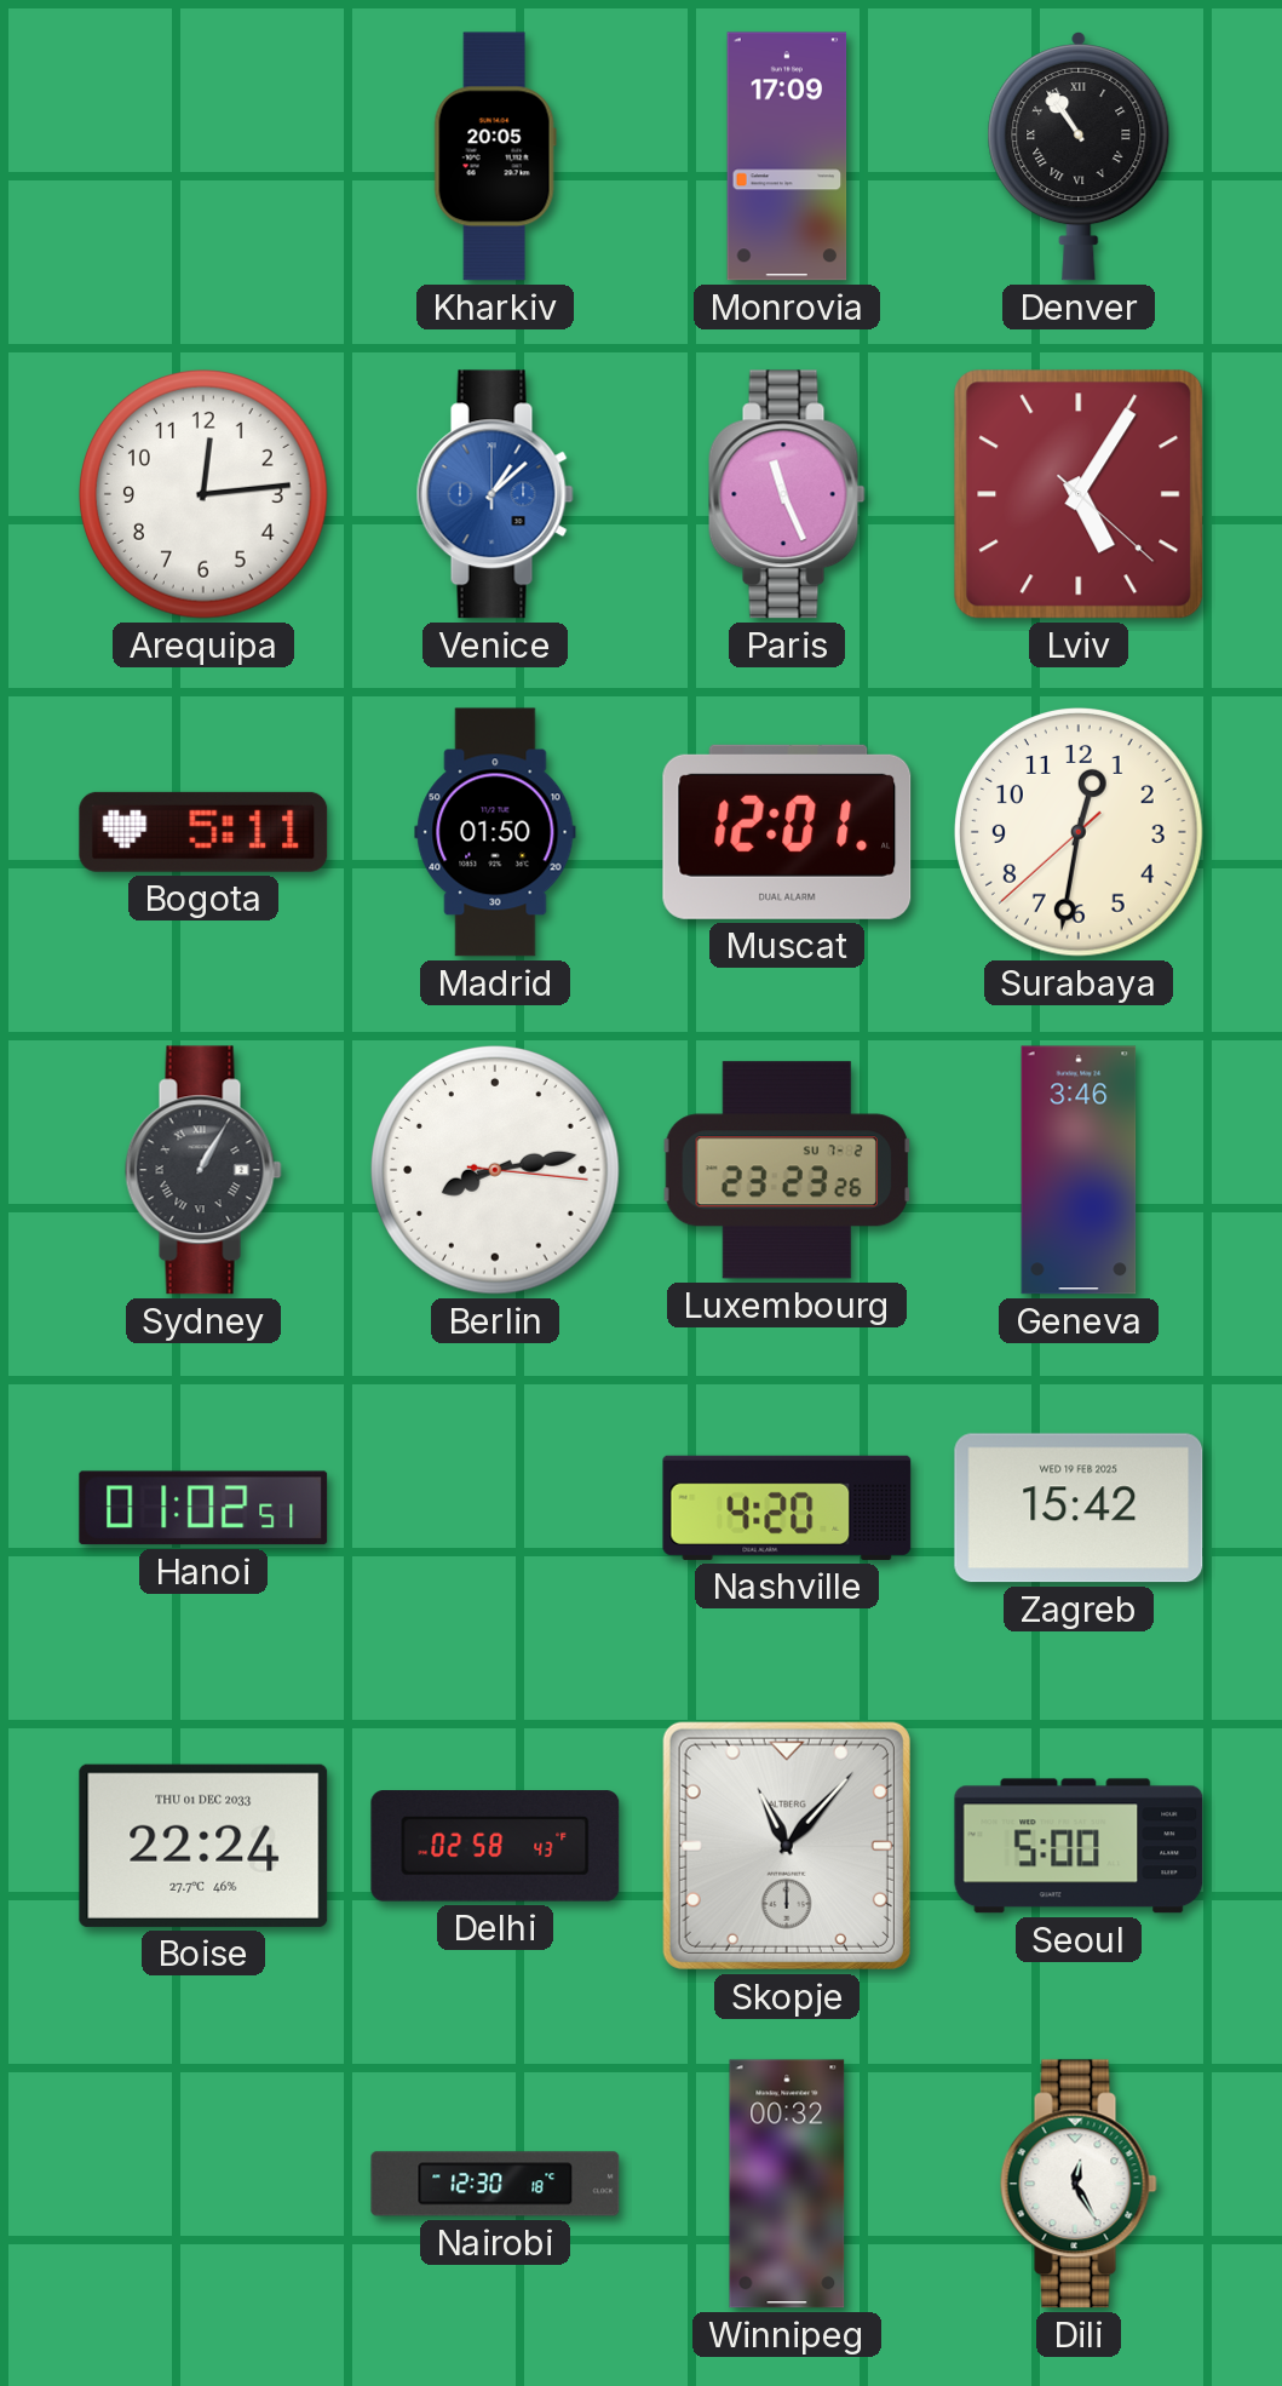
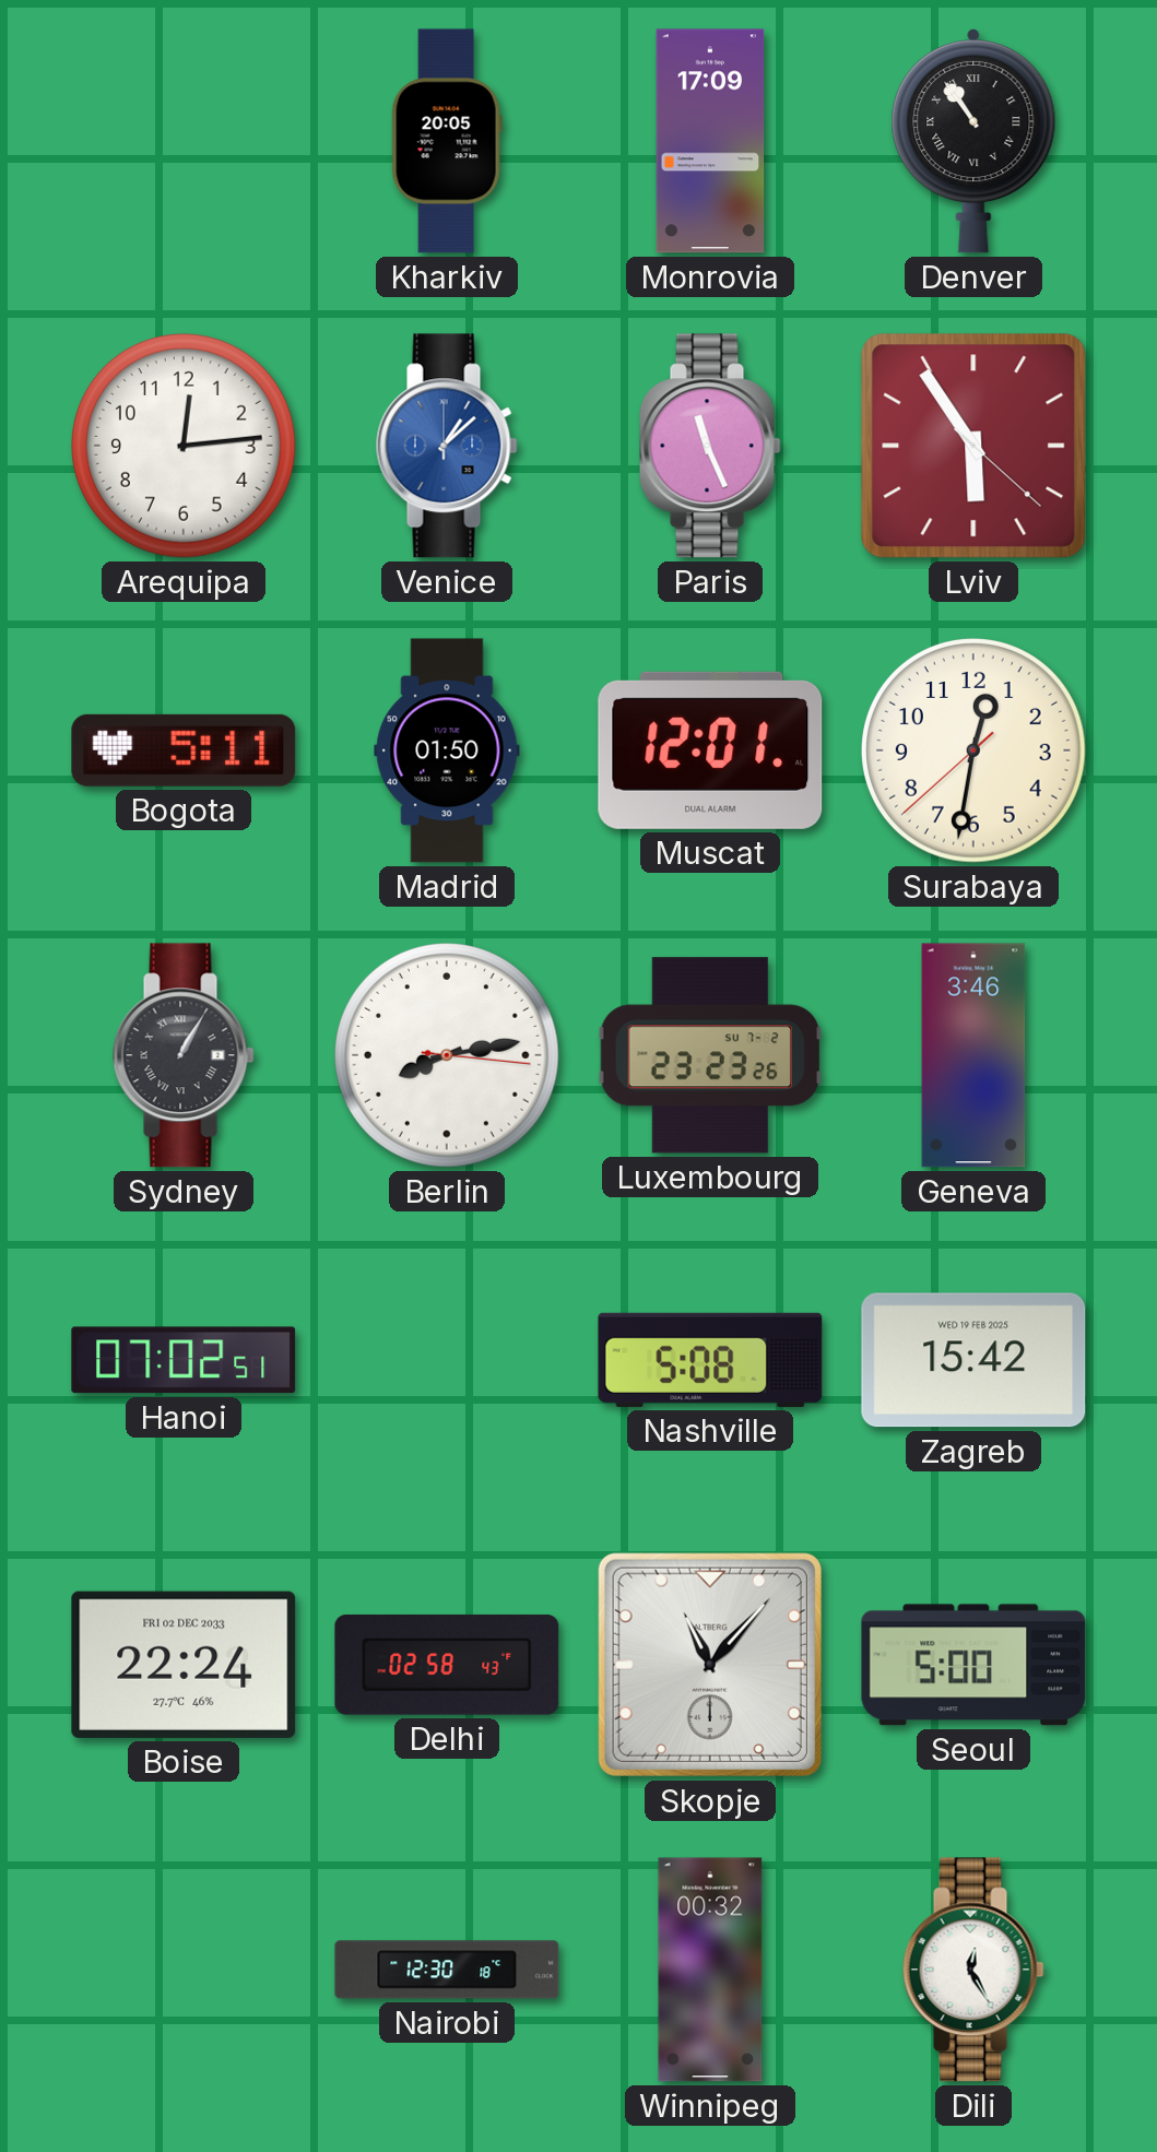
Lviv: 5:05 -> 5:54 (973, 446)
Hanoi: 01:02 -> 07:02 (184, 1360)
Nashville: 4:20 -> 5:08 (710, 1360)
Boise date: THU 01 DEC 2033 -> FRI 02 DEC 2033 (184, 1665)
